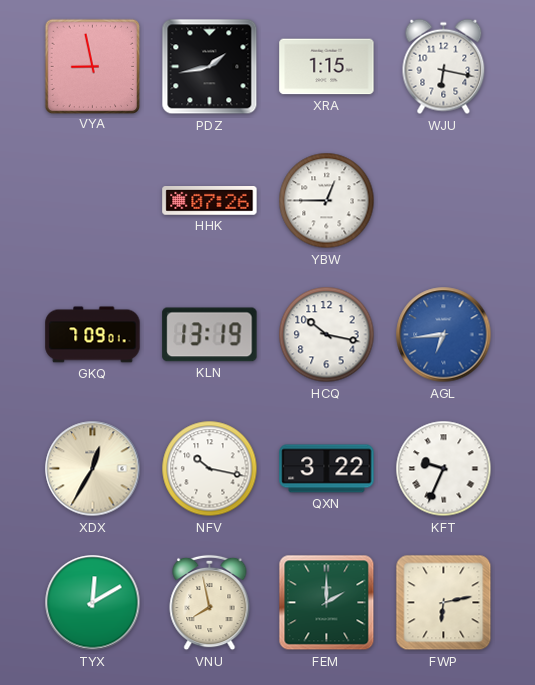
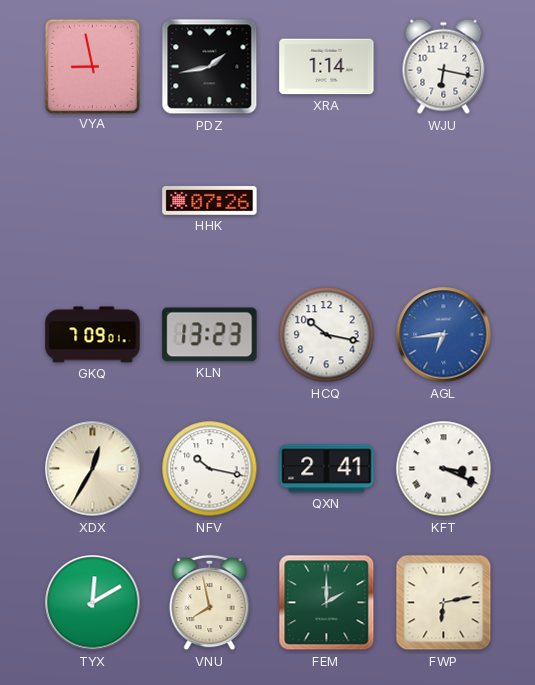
XRA: 1:15 -> 1:14 (327, 67)
YBW: 12:45 -> none (327, 201)
KLN: 13:19 -> 13:23 (210, 335)
QXN: 3:22 -> 2:41 (327, 469)
KFT: 9:34 -> 3:19 (444, 469)
